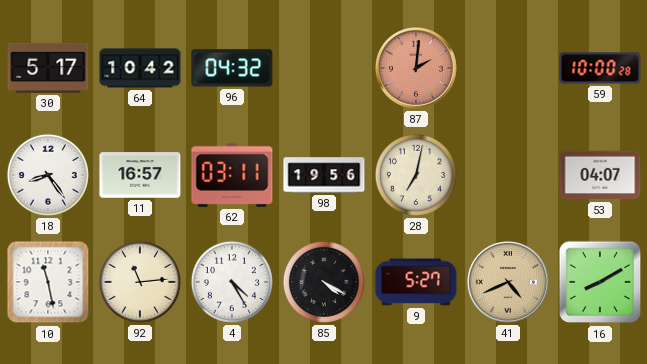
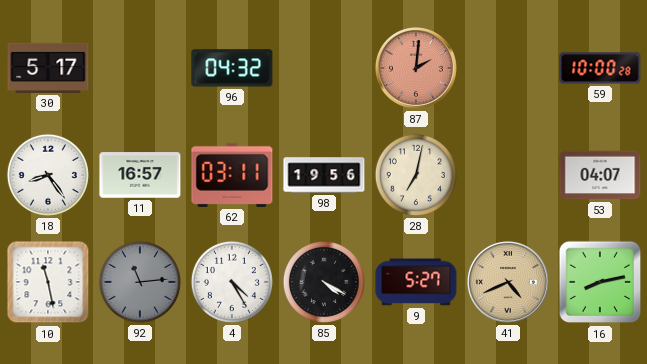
64: 10:42 -> none (140, 68)
92 dial: cream -> grey (140, 282)
16: 8:10 -> 8:13 (600, 282)
